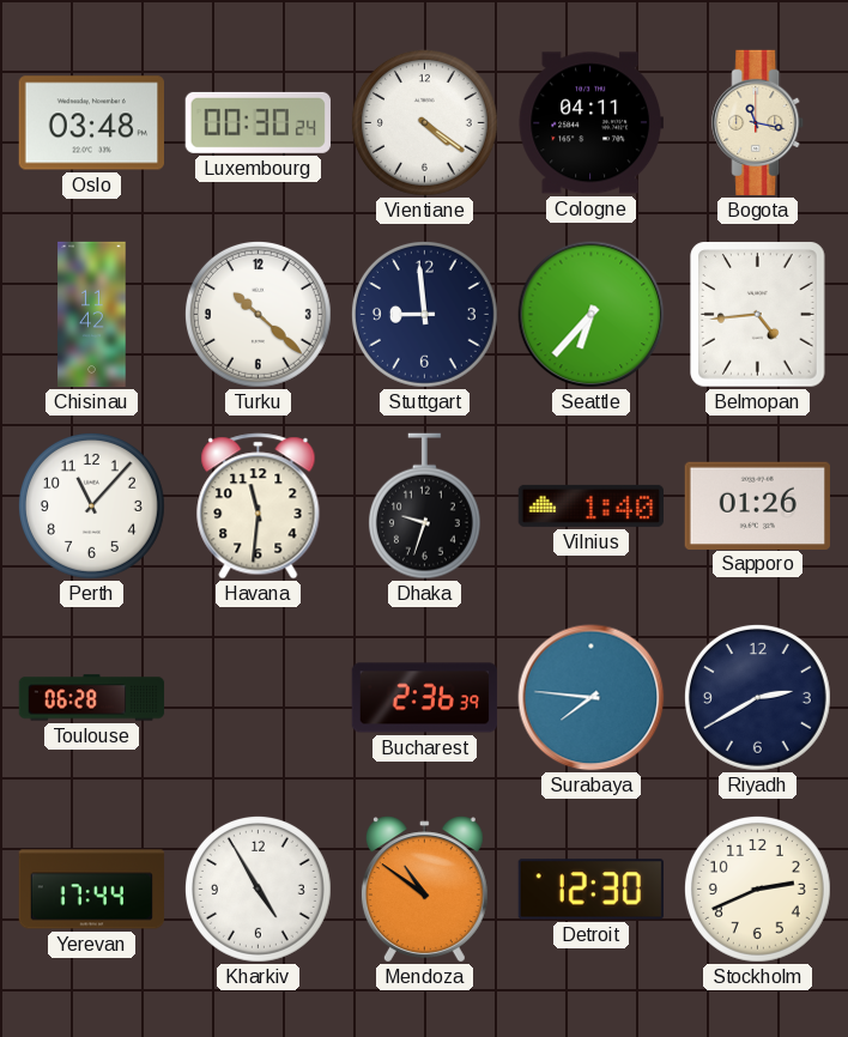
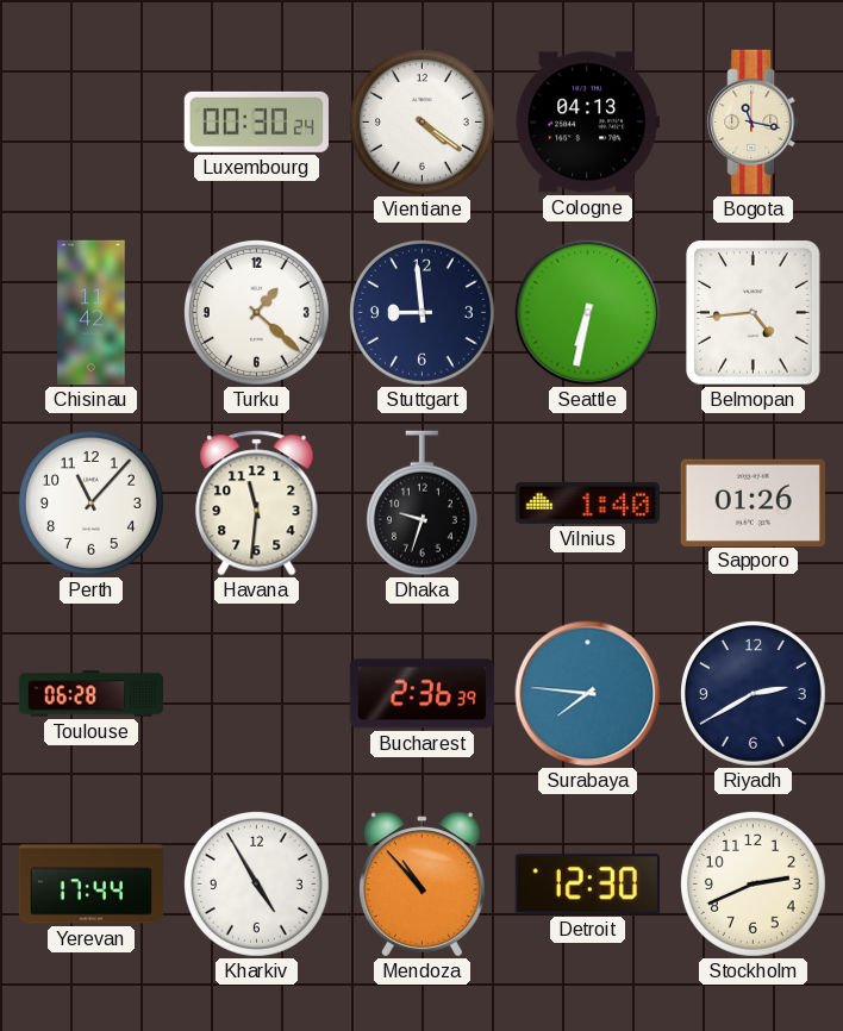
Oslo: 03:48 -> none (91, 123)
Cologne: 04:11 -> 04:13 (587, 123)
Turku: 10:22 -> 1:22 (256, 312)
Seattle: 6:37 -> 6:32 (588, 313)
Mendoza: 10:51 -> 10:53 (421, 885)
